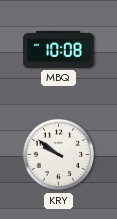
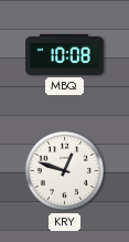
KRY: 9:51 -> 12:48 (65, 171)
